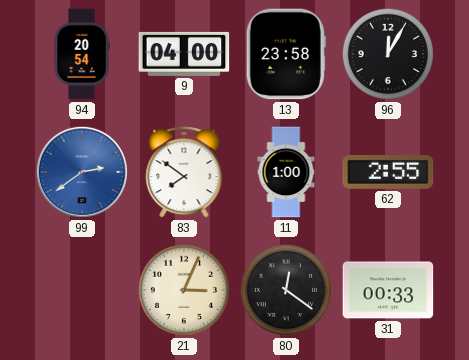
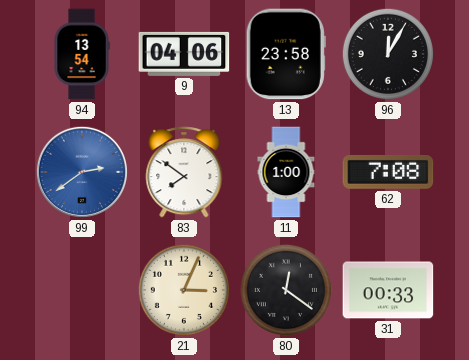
94: 20:54 -> 13:54 (82, 54)
9: 04:00 -> 04:06 (184, 54)
62: 2:55 -> 7:08 (388, 172)
